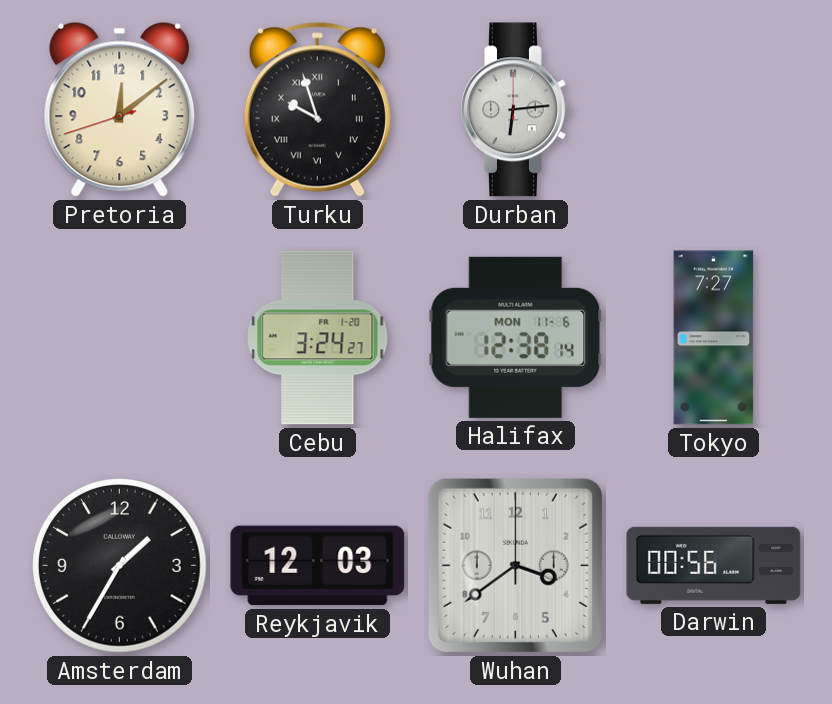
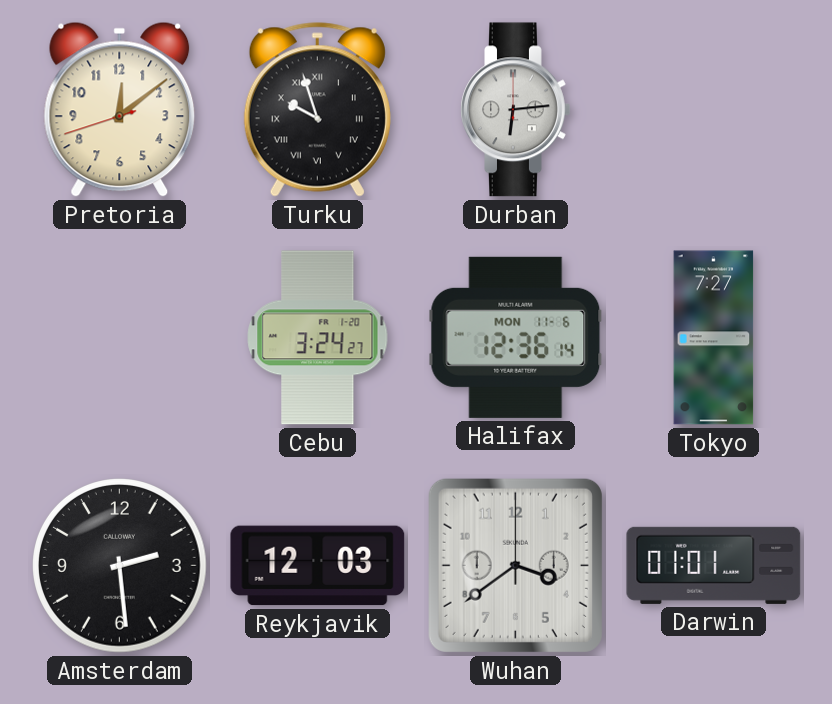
Halifax: 12:38 -> 12:36 (516, 337)
Amsterdam: 1:35 -> 2:29 (120, 566)
Darwin: 00:56 -> 01:01 (714, 565)
